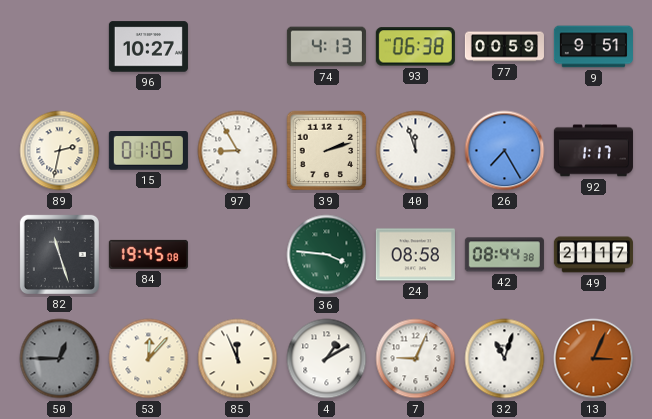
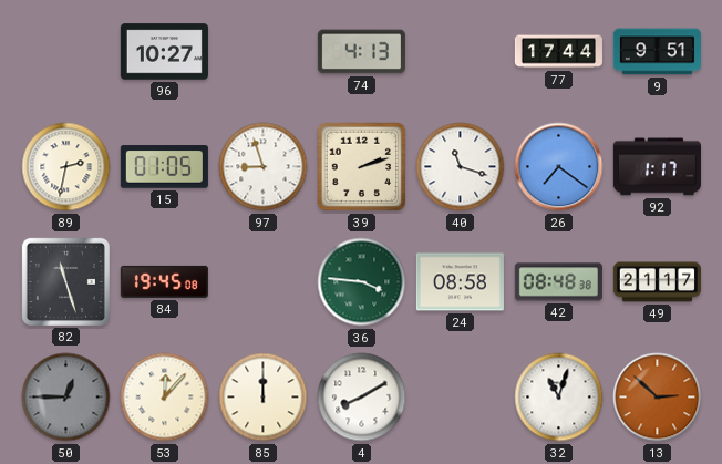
93: 06:38 -> none (415, 47)
77: 00:59 -> 17:44 (558, 52)
97: 8:55 -> 8:57 (264, 167)
40: 11:57 -> 11:18 (461, 167)
26: 7:25 -> 7:21 (559, 167)
42: 08:44 -> 08:48 (558, 282)
85: 11:56 -> 12:00 (264, 398)
4: 1:10 -> 8:10 (362, 398)
7: 9:04 -> none (416, 359)
13: 3:04 -> 2:52 (658, 398)
